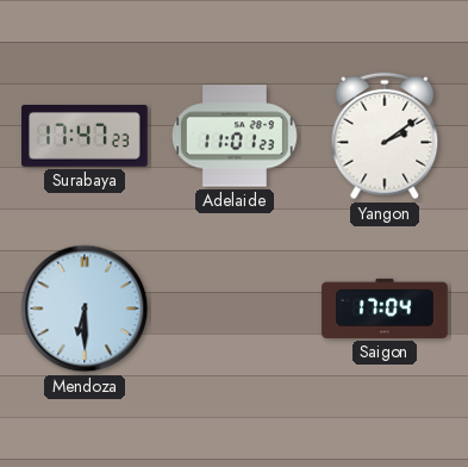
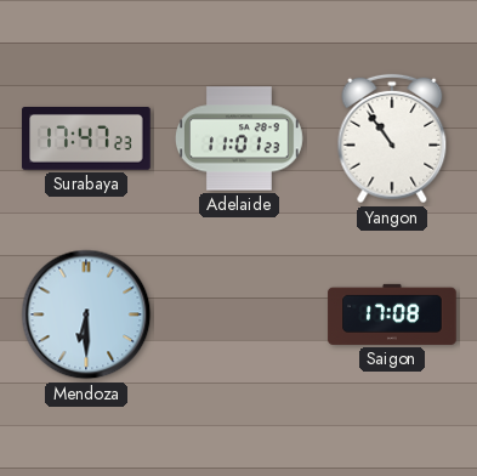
Yangon: 2:09 -> 10:54 (392, 138)
Saigon: 17:04 -> 17:08 (392, 314)
